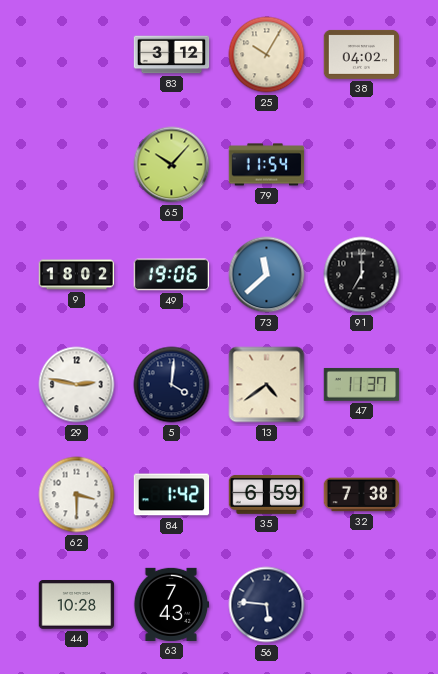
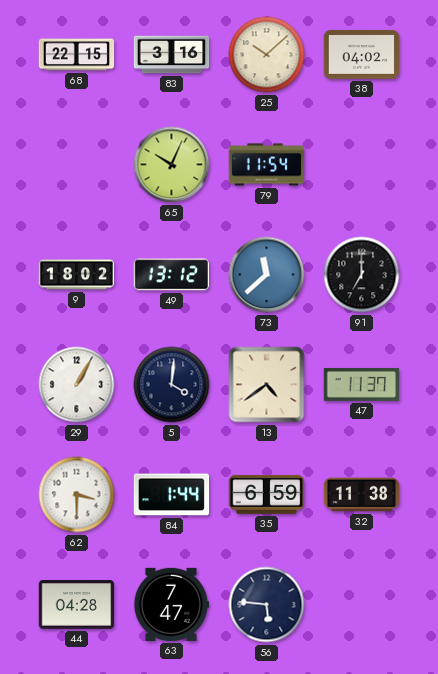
68: none -> 22:15 (77, 55)
83: 3:12 -> 3:16 (172, 55)
25: 10:05 -> 10:08 (267, 55)
65: 10:07 -> 10:04 (172, 165)
49: 19:06 -> 13:12 (172, 275)
29: 2:47 -> 1:05 (77, 385)
84: 1:42 -> 1:44 (172, 495)
32: 7:38 -> 11:38 (362, 495)
44: 10:28 -> 04:28 (77, 605)
63: 7:43 -> 7:47 (171, 604)
